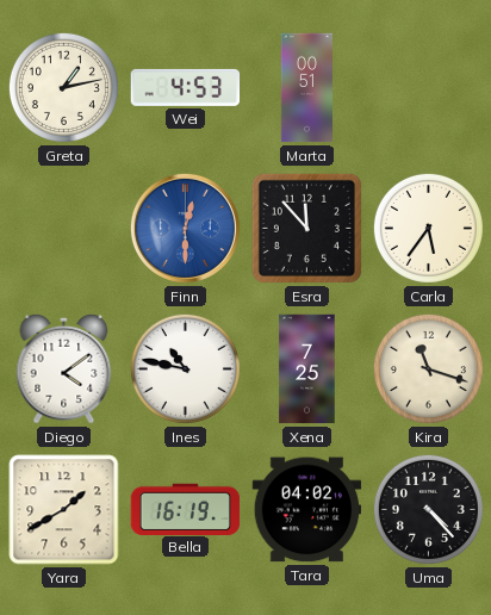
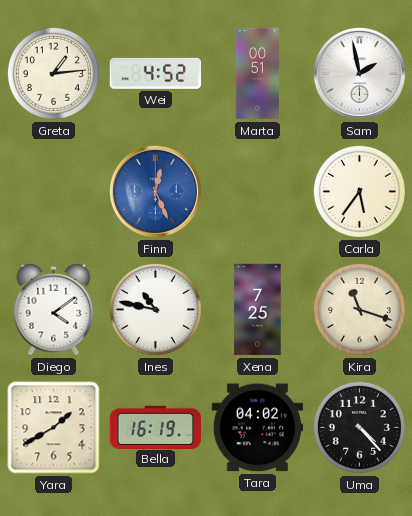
Greta: 1:13 -> 1:14 (53, 73)
Wei: 4:53 -> 4:52 (156, 73)
Sam: none -> 1:58 (359, 73)
Finn: 12:30 -> 12:26 (155, 191)
Esra: 11:53 -> none (306, 228)
